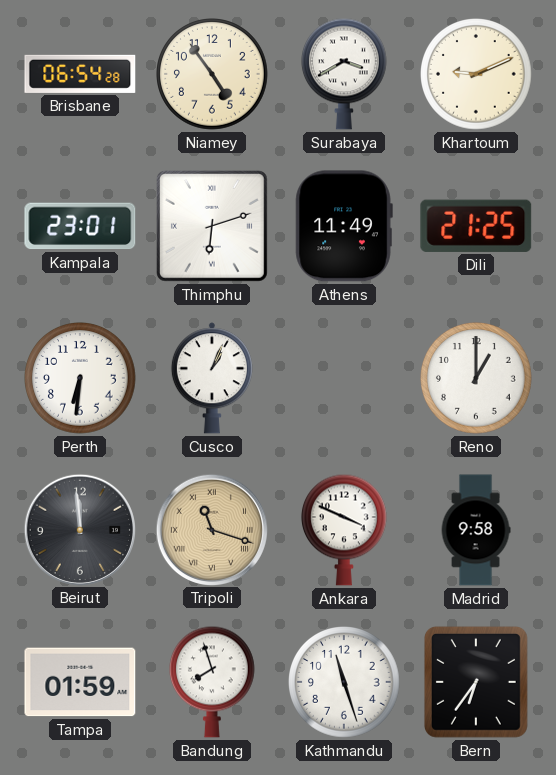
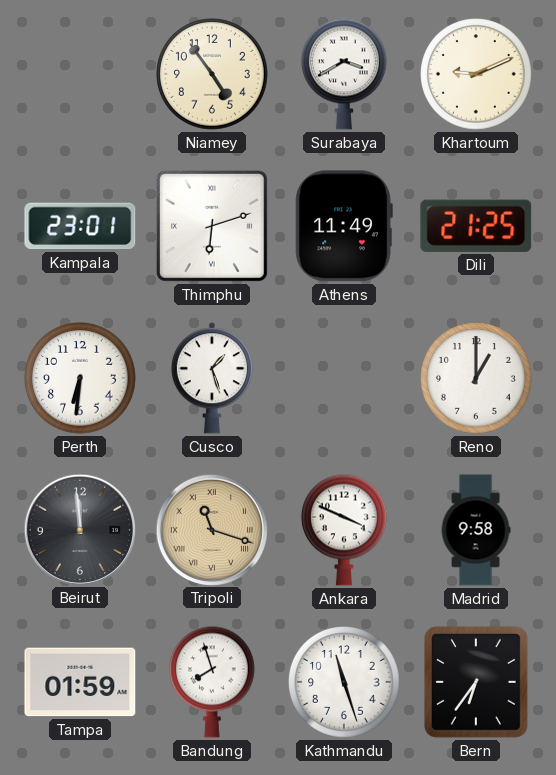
Brisbane: 06:54 -> none (80, 74)
Cusco: 1:04 -> 1:27 (212, 378)
